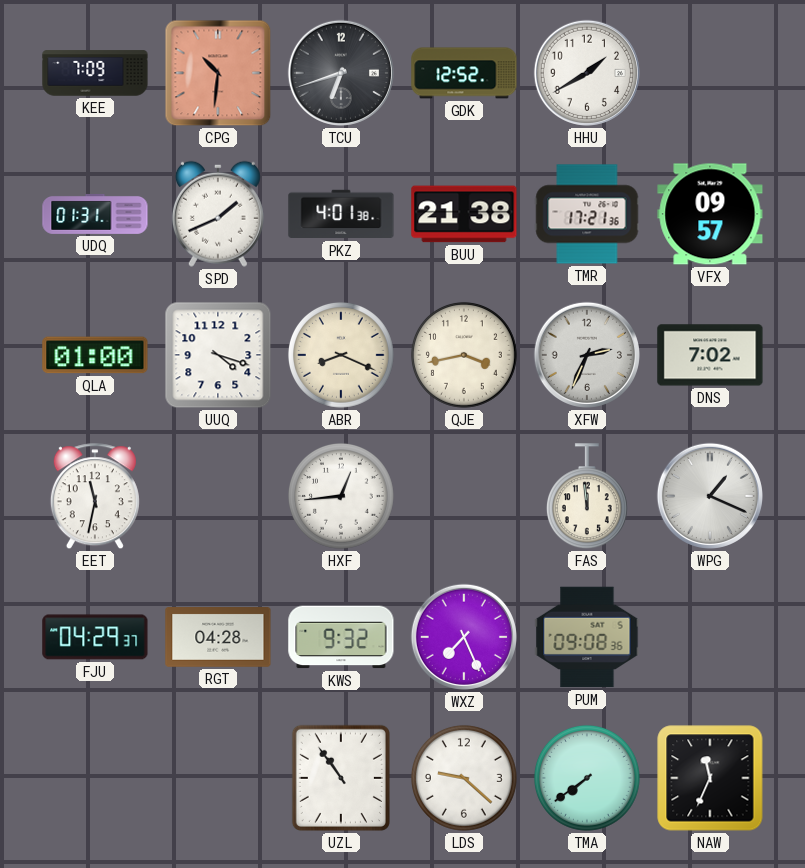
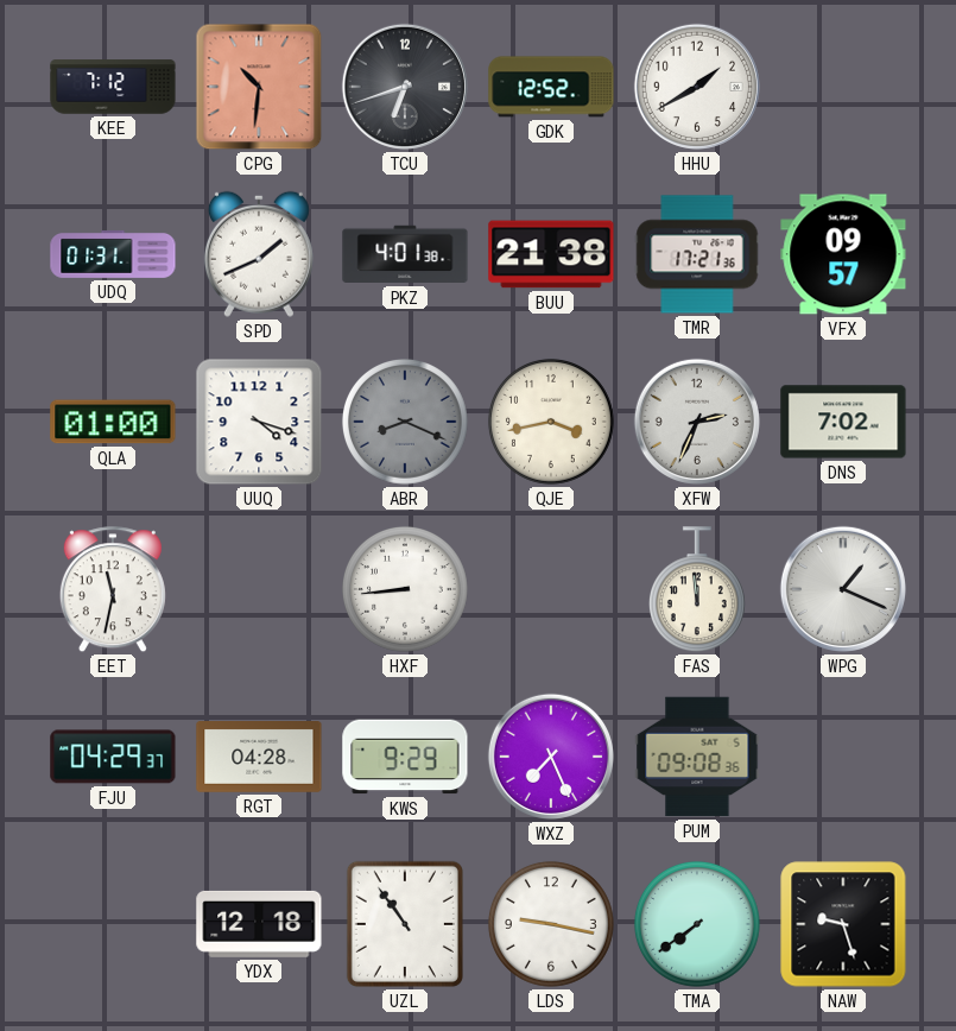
KEE: 7:09 -> 7:12 (113, 87)
ABR dial: cream -> grey (405, 422)
HXF: 12:44 -> 8:44 (405, 589)
KWS: 9:32 -> 9:29 (405, 757)
YDX: none -> 12:18 (259, 924)
LDS: 9:22 -> 9:17 (551, 924)
NAW: 11:34 -> 9:27 (843, 924)
